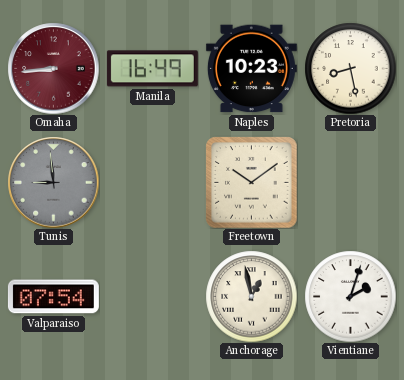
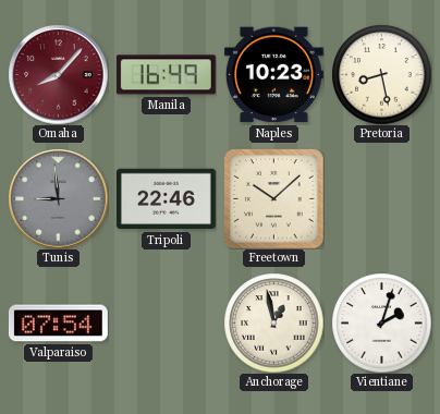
Omaha: 8:44 -> 8:07 (58, 74)
Tripoli: none -> 22:46 (166, 199)
Freetown: 10:09 -> 10:08 (273, 198)
